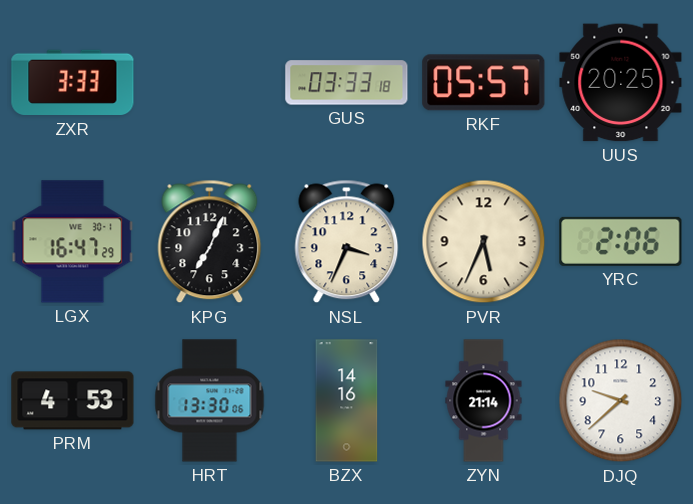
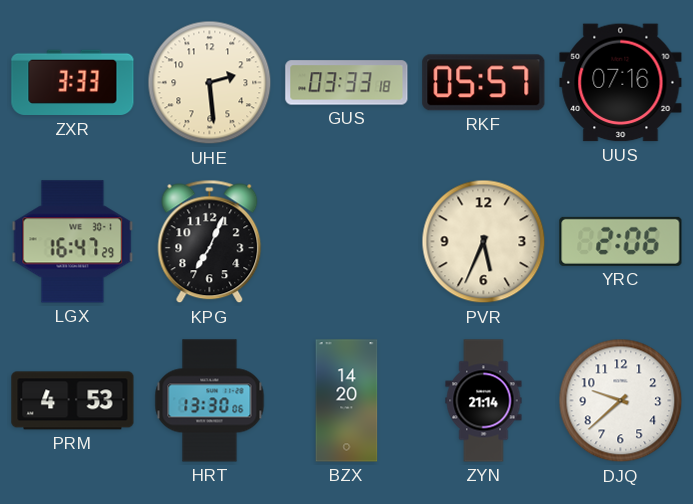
UHE: none -> 2:29 (210, 83)
UUS: 20:25 -> 07:16 (621, 83)
NSL: 3:34 -> none (347, 242)
BZX: 14:16 -> 14:20 (347, 401)
